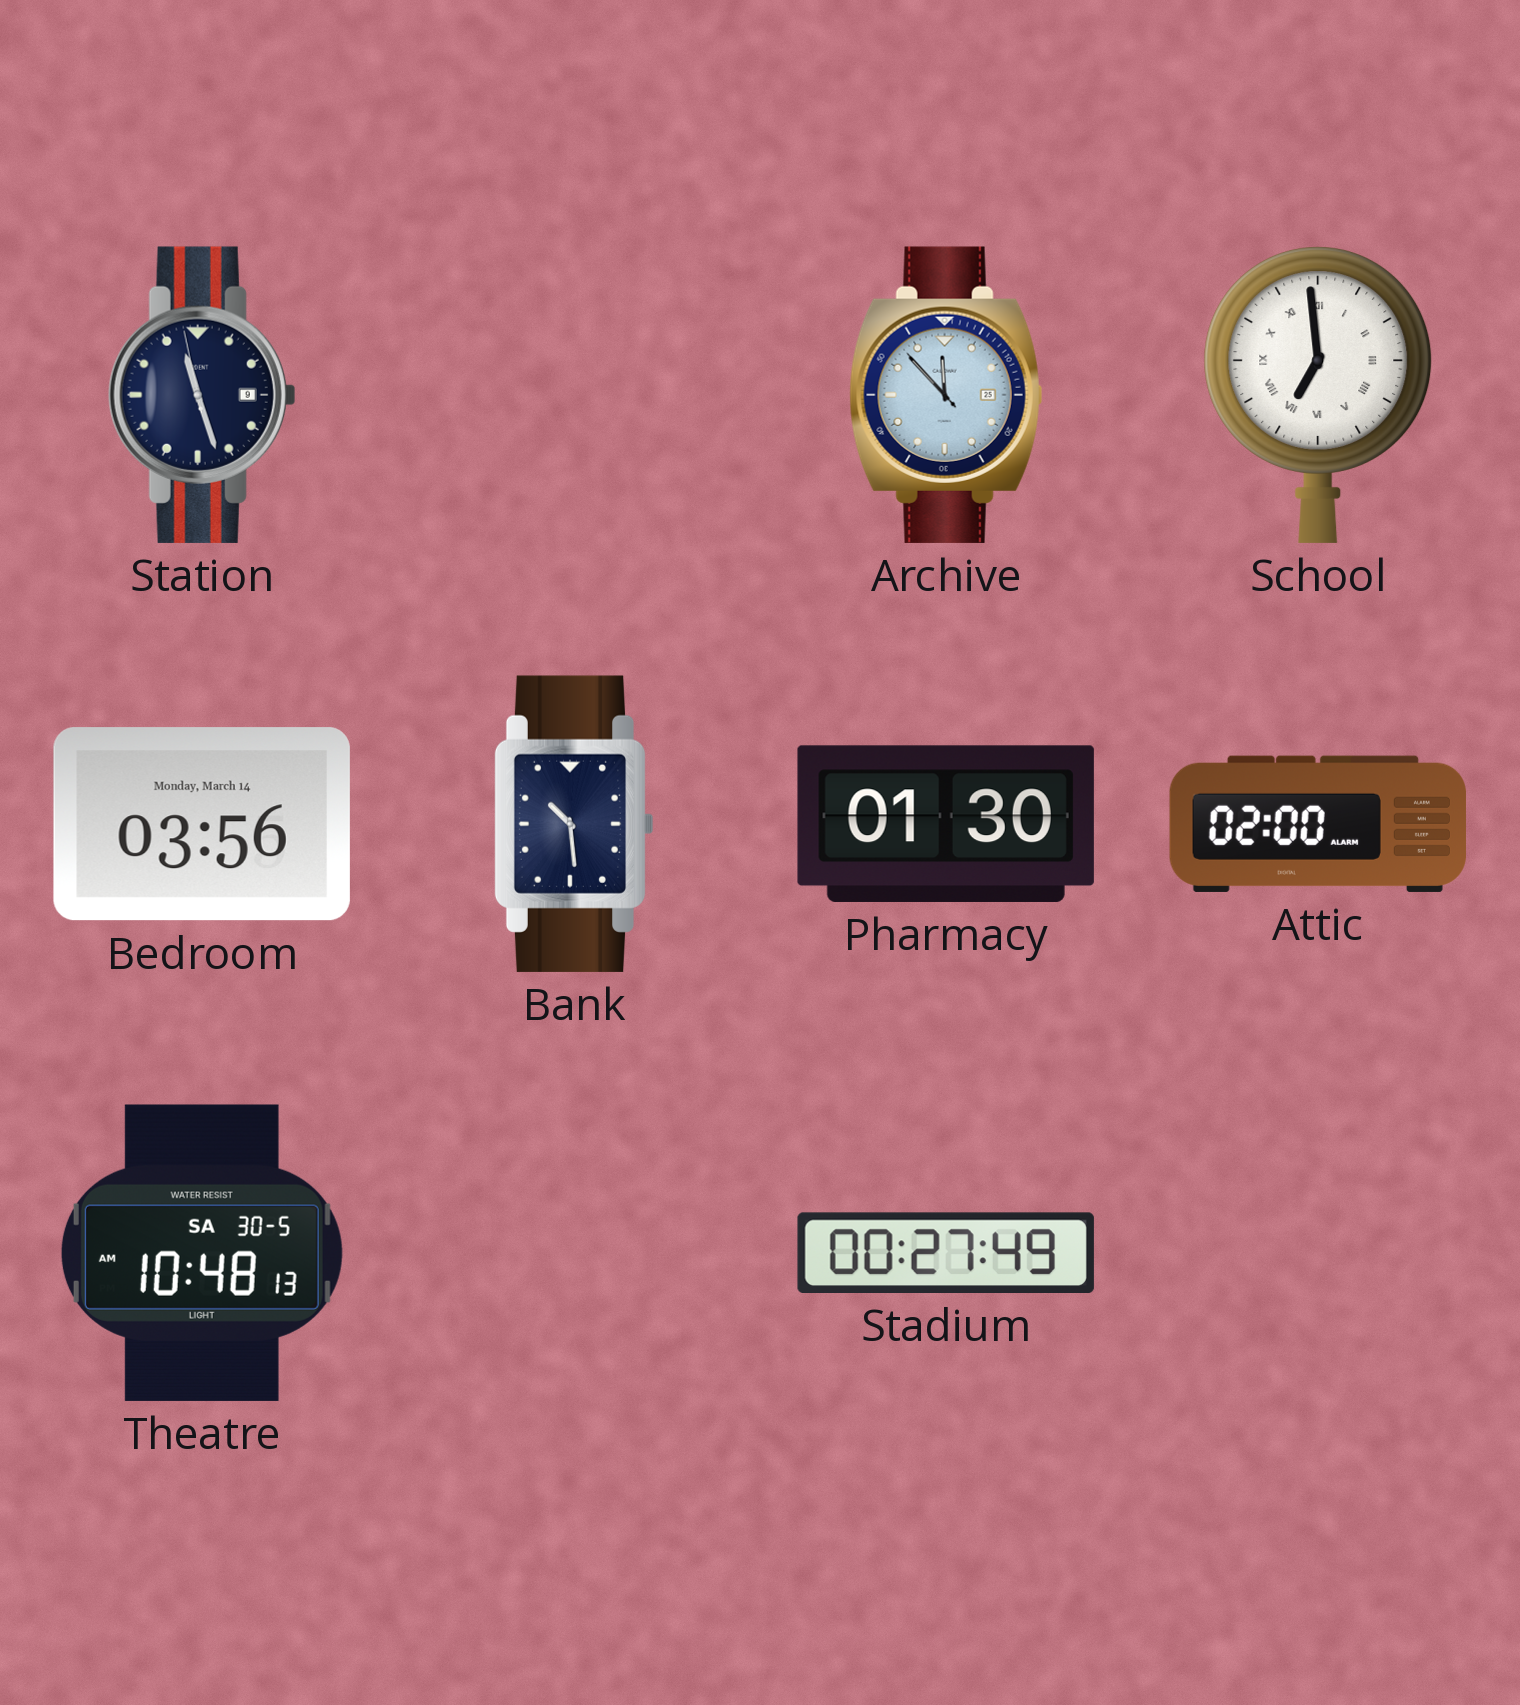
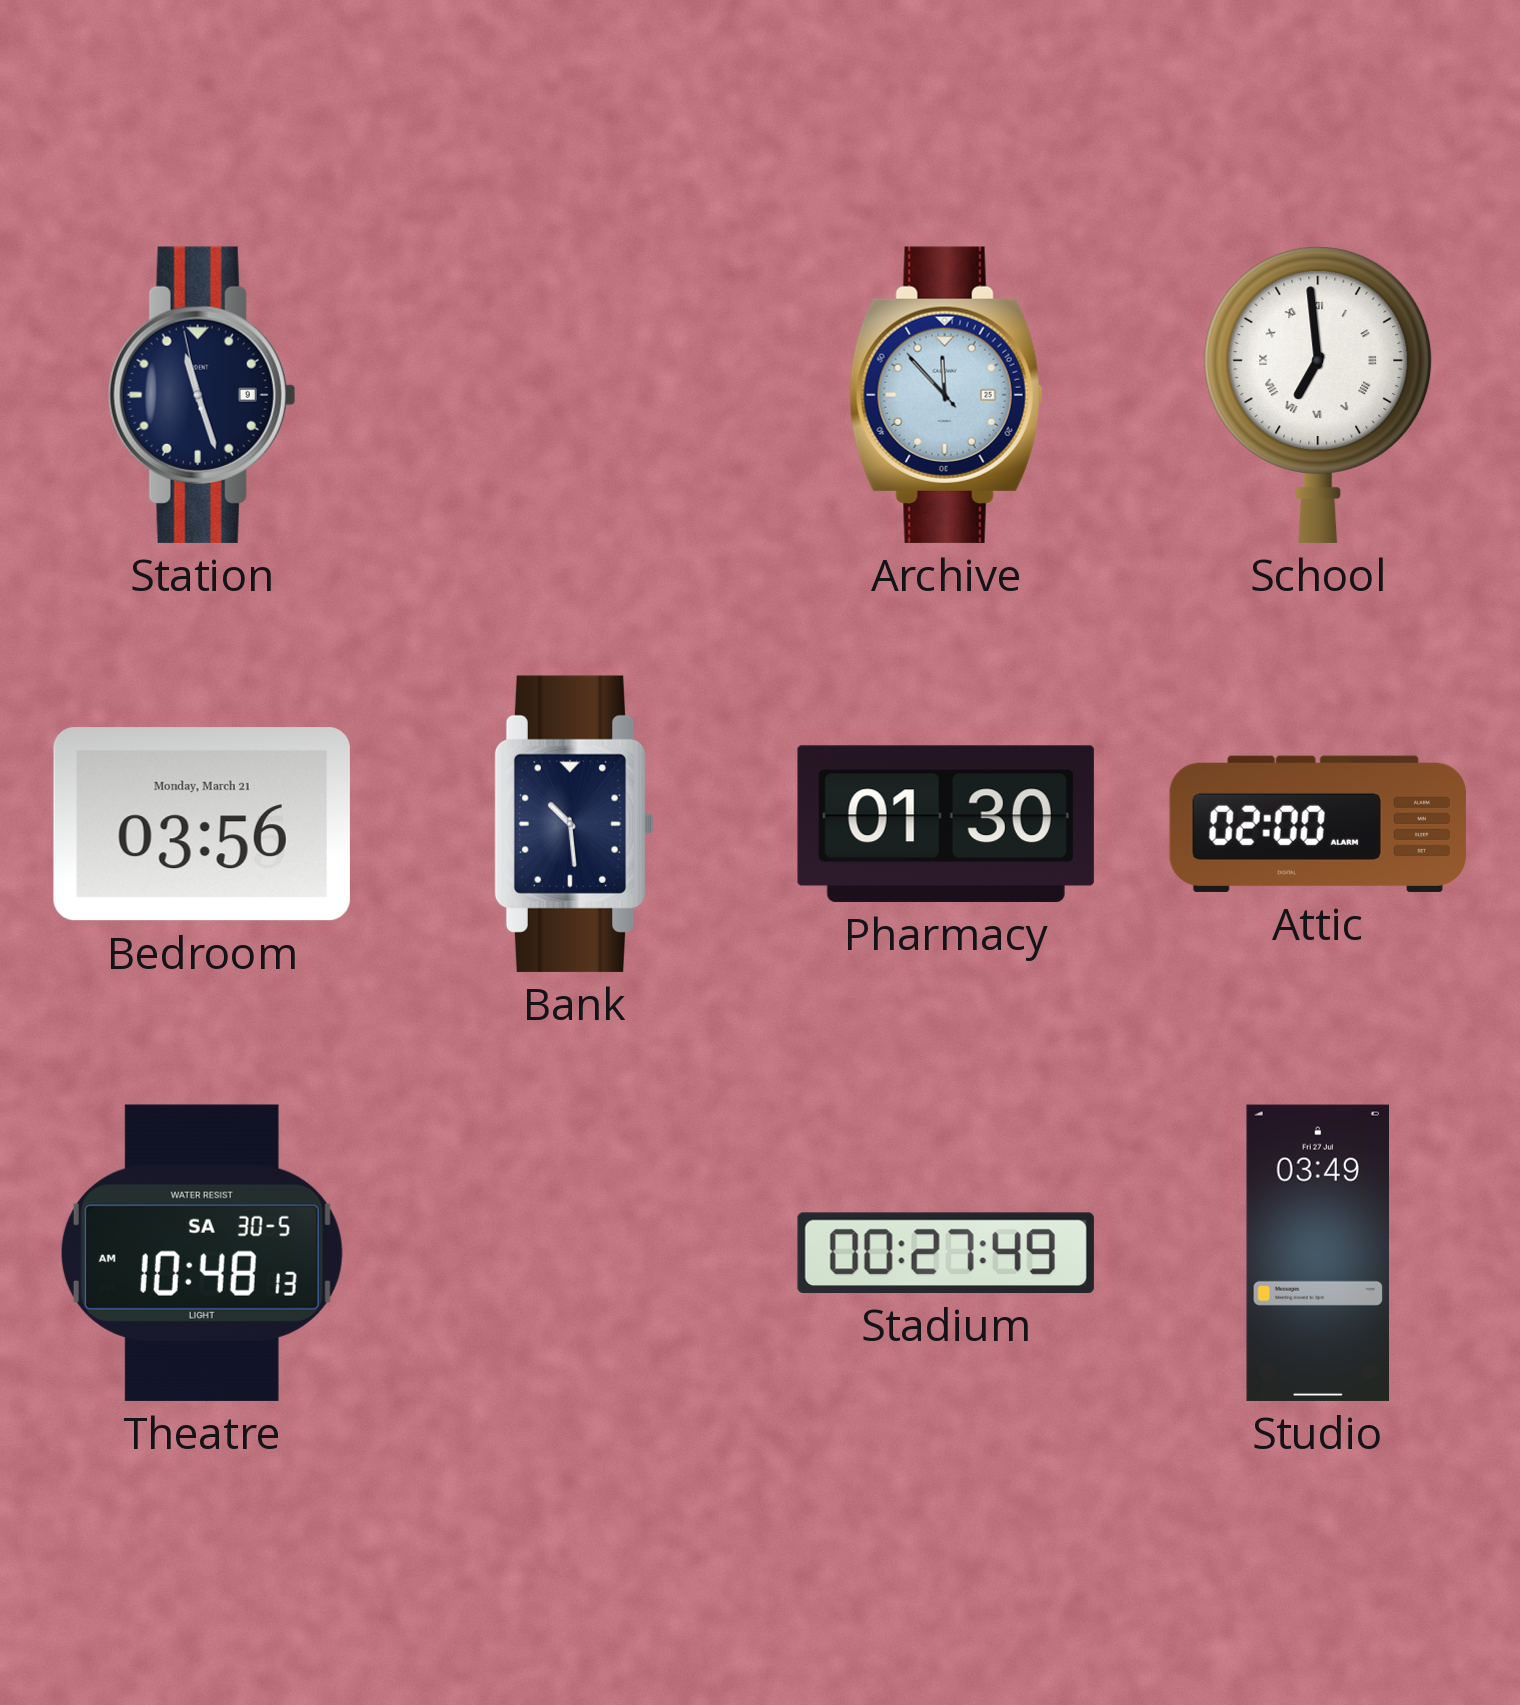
Bedroom date: Monday, March 14 -> Monday, March 21 (202, 824)
Studio: none -> 03:49 (1318, 1253)
